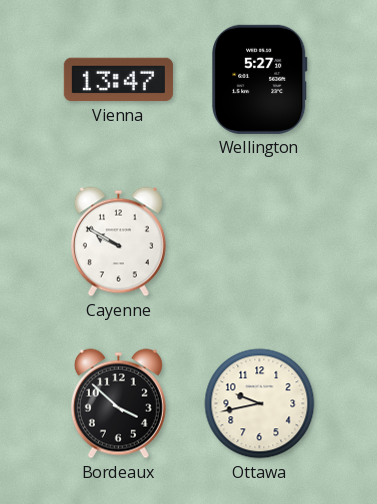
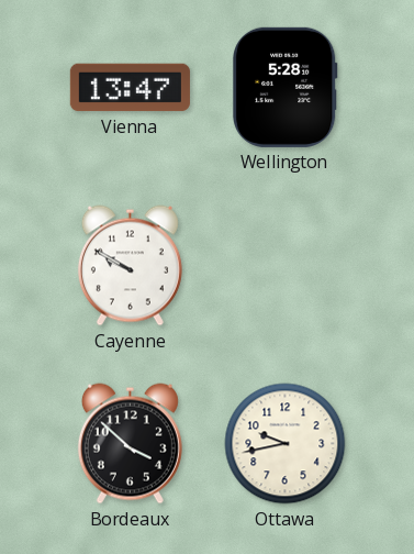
Wellington: 5:27 -> 5:28 (286, 87)
